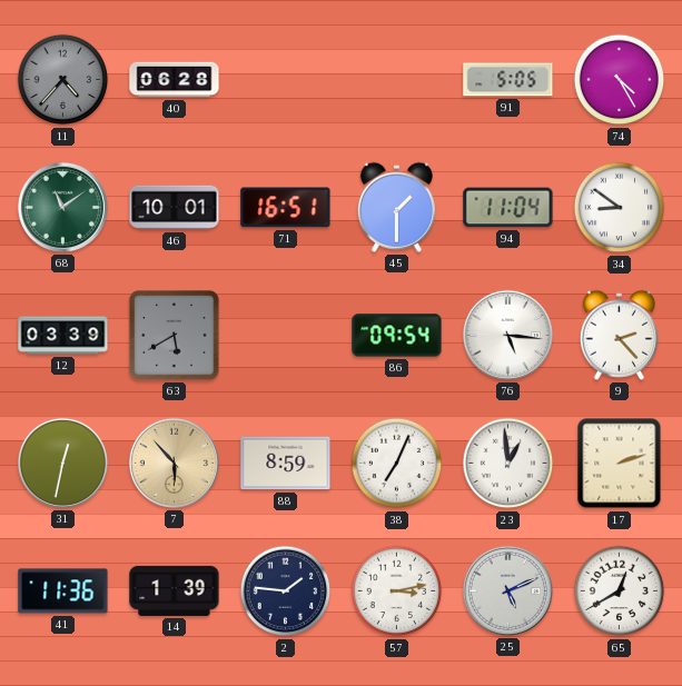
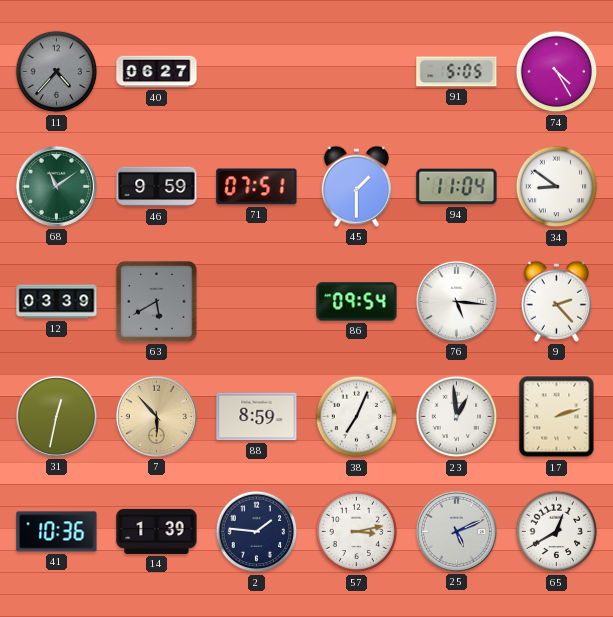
40: 06:28 -> 06:27 (157, 72)
46: 10:01 -> 9:59 (157, 187)
71: 16:51 -> 07:51 (257, 187)
41: 11:36 -> 10:36 (57, 532)
